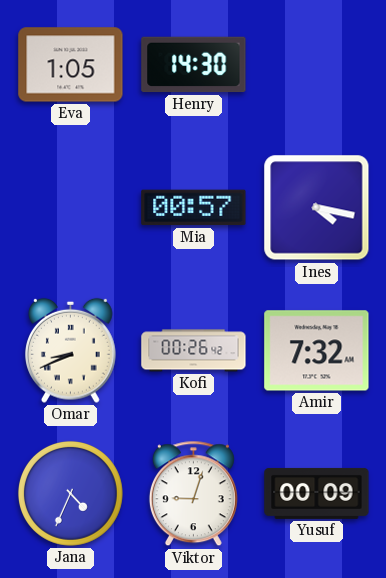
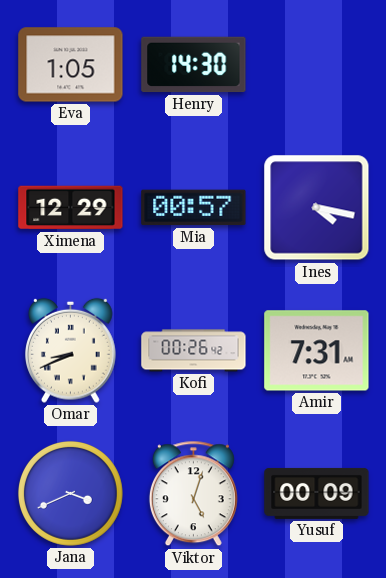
Ximena: none -> 12:29 (71, 208)
Amir: 7:32 -> 7:31 (317, 351)
Jana: 4:34 -> 3:41 (70, 493)
Viktor: 9:03 -> 5:03 (193, 494)
